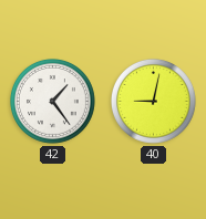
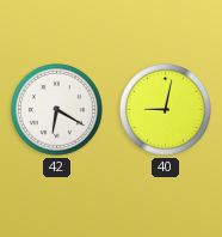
42: 1:24 -> 6:20 (57, 110)
